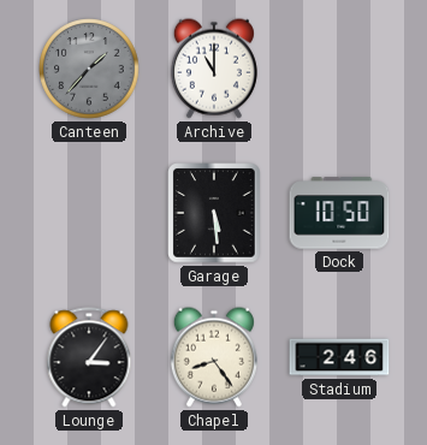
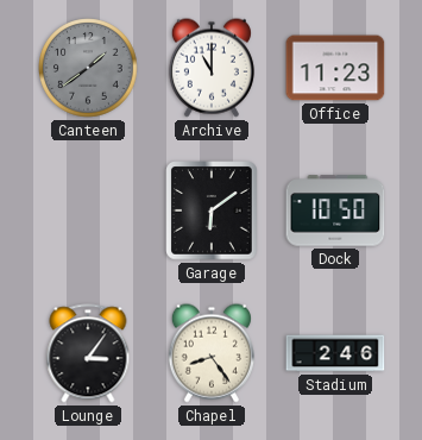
Canteen: 1:37 -> 1:39 (88, 68)
Office: none -> 11:23 (335, 68)
Garage: 5:29 -> 6:09 (212, 210)
